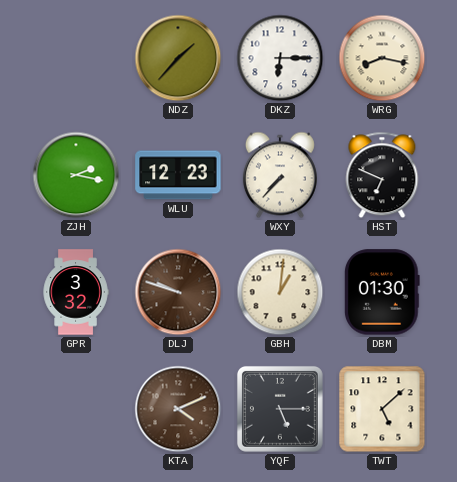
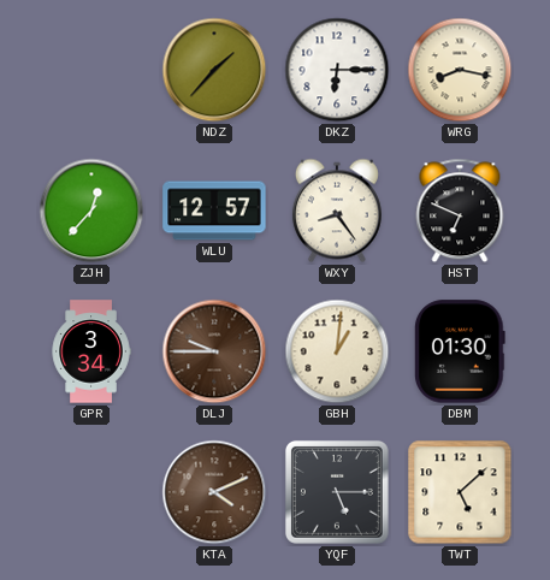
ZJH: 2:17 -> 12:37 (91, 211)
WLU: 12:23 -> 12:57 (214, 211)
WXY: 7:37 -> 8:24 (337, 211)
GPR: 3:32 -> 3:34 (91, 351)
DLJ: 9:48 -> 9:45 (214, 351)
